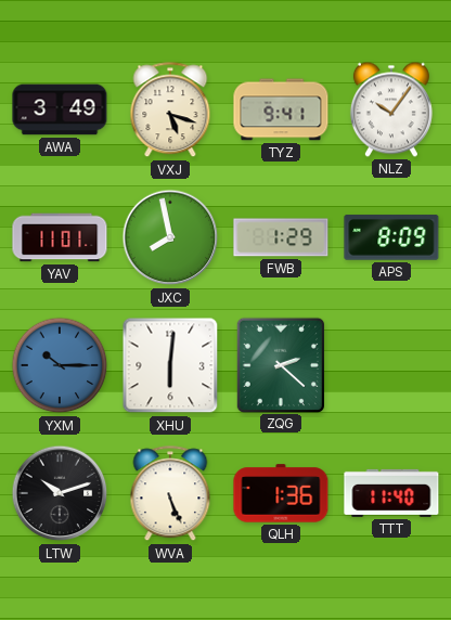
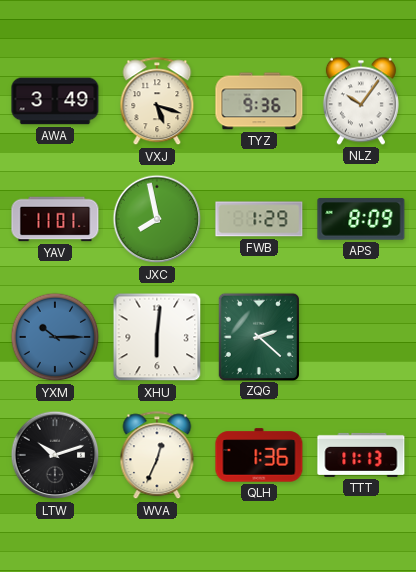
TYZ: 9:41 -> 9:36 (259, 101)
WVA: 5:26 -> 12:34 (157, 456)
TTT: 11:40 -> 11:13 (361, 455)
